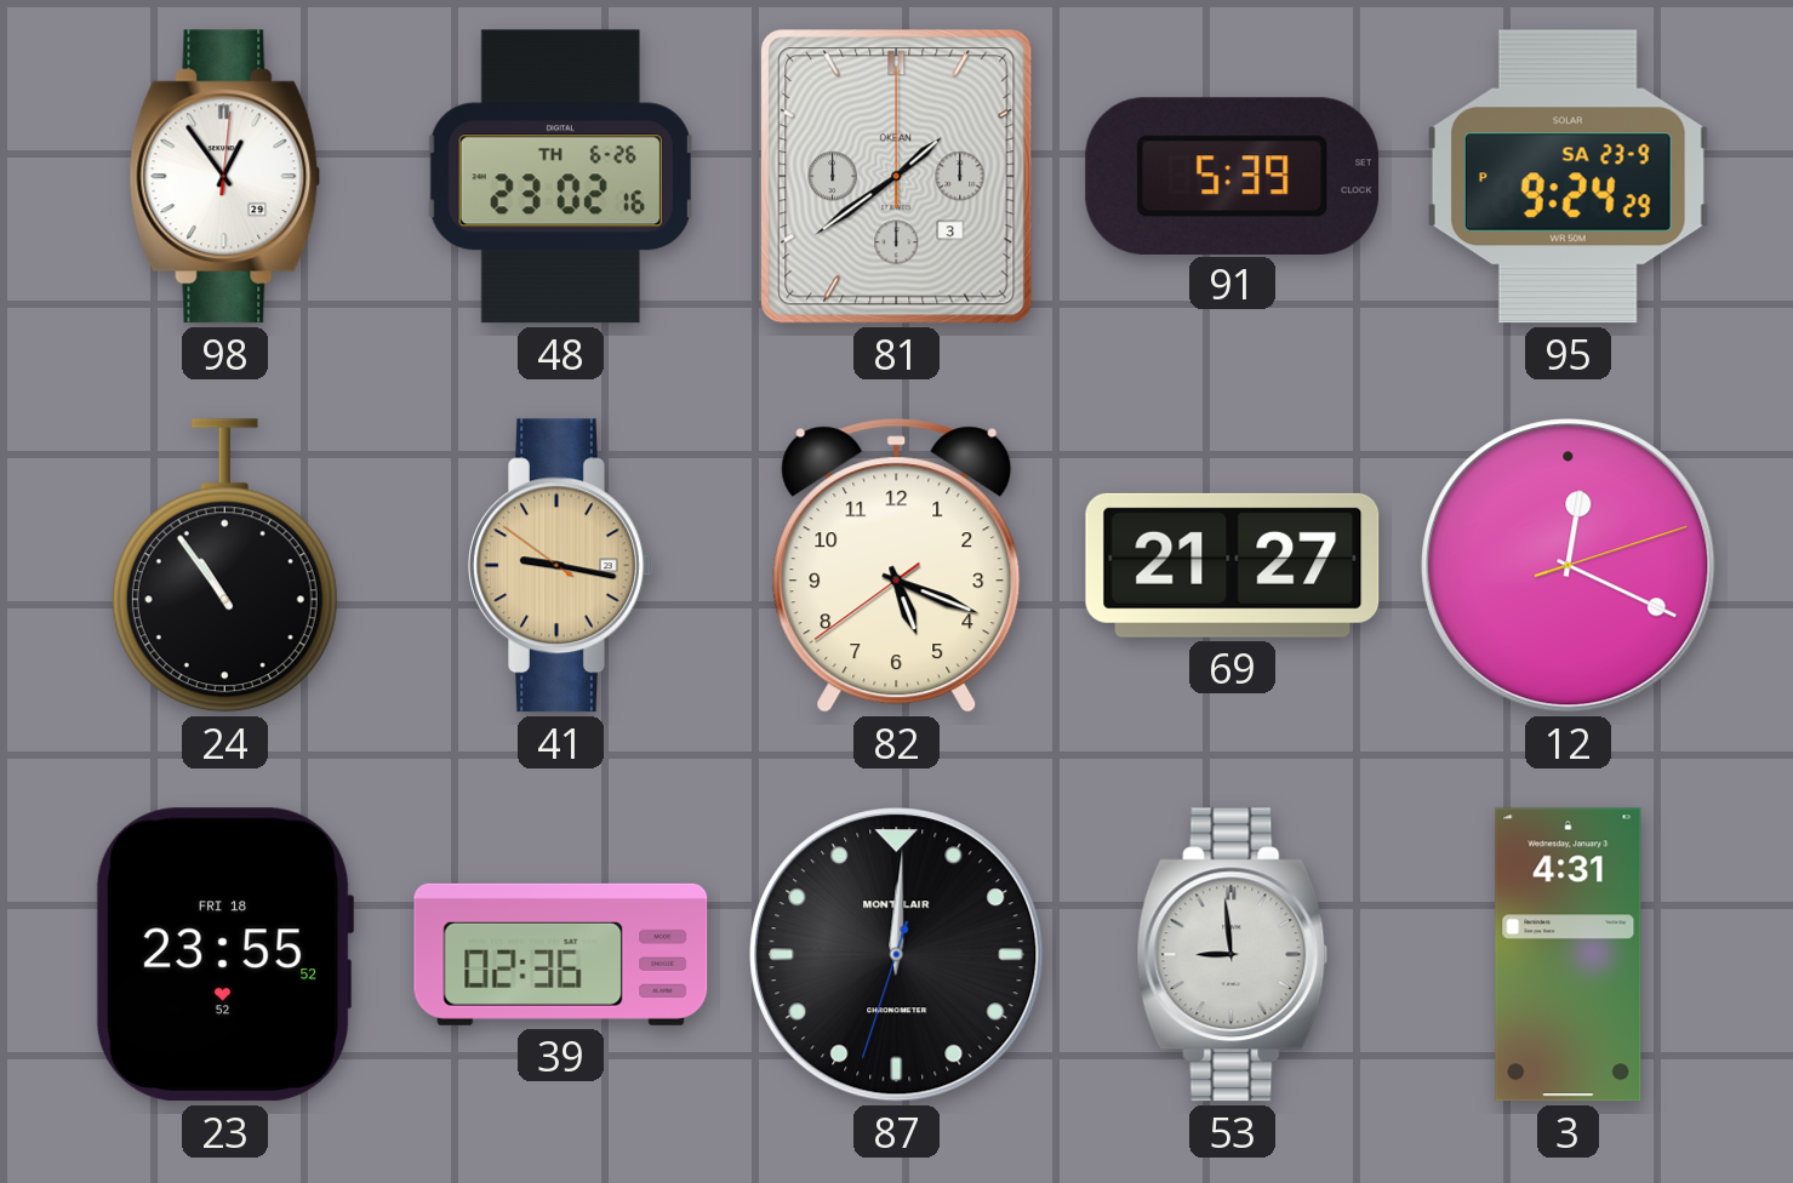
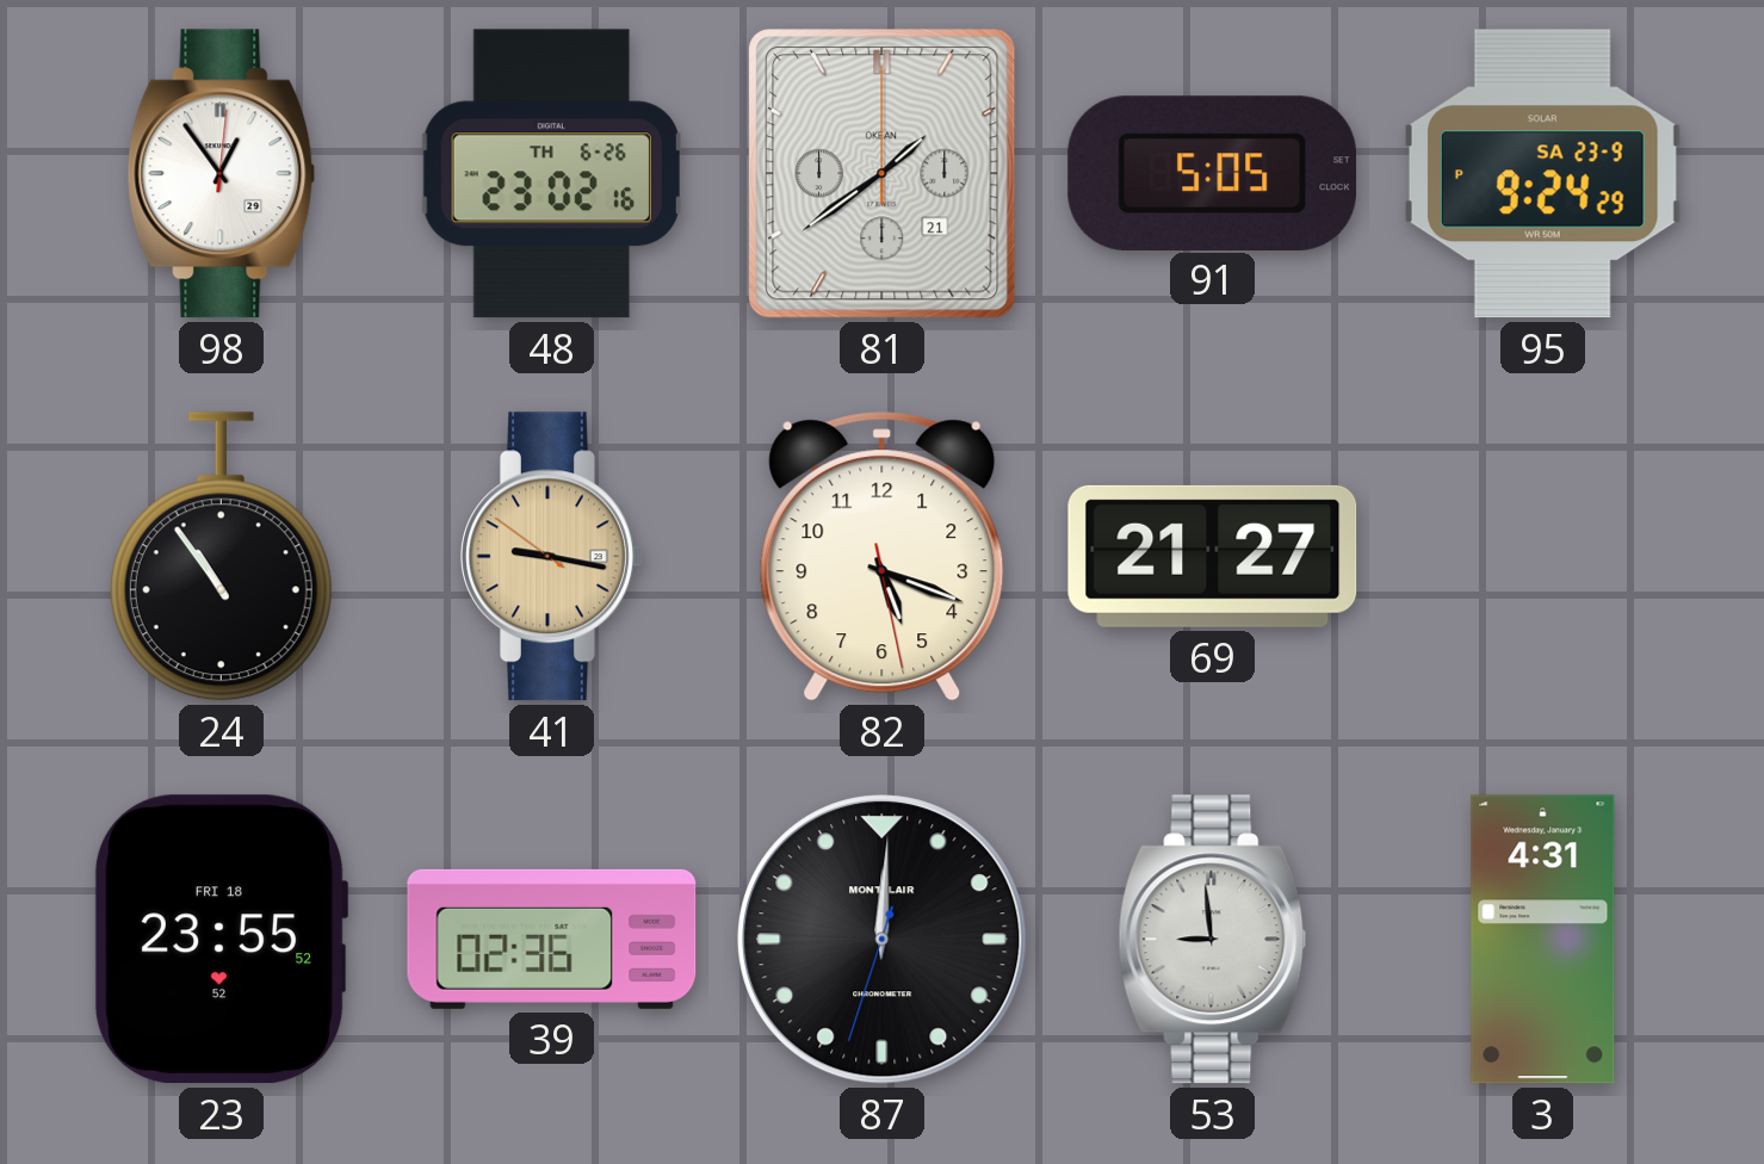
81 date: 3 -> 21 (883, 174)
91: 5:39 -> 5:05 (1212, 173)
82: 5:18:39 -> 5:18:28 (883, 557)
12: 12:19 -> none (1569, 566)
